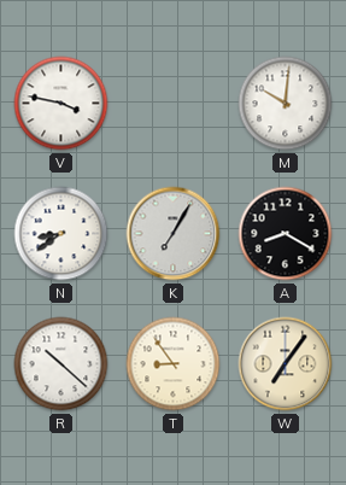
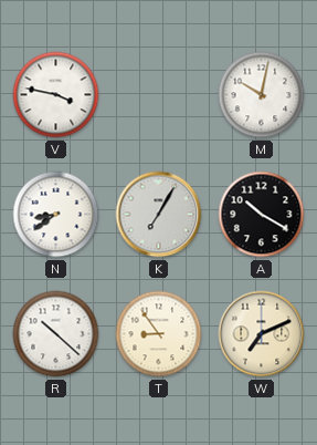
M: 10:01 -> 10:02 (262, 95)
A: 8:20 -> 10:20 (262, 215)
W: 7:06 -> 7:11 (262, 334)
